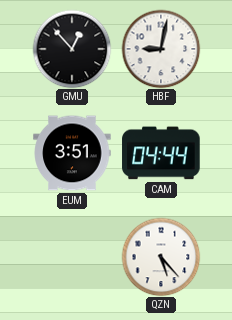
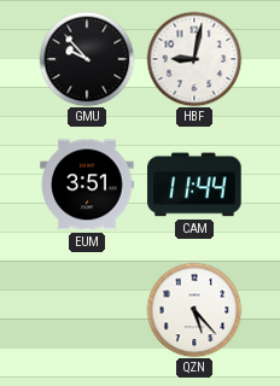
GMU: 12:53 -> 9:53 (87, 59)
CAM: 04:44 -> 11:44 (194, 185)
